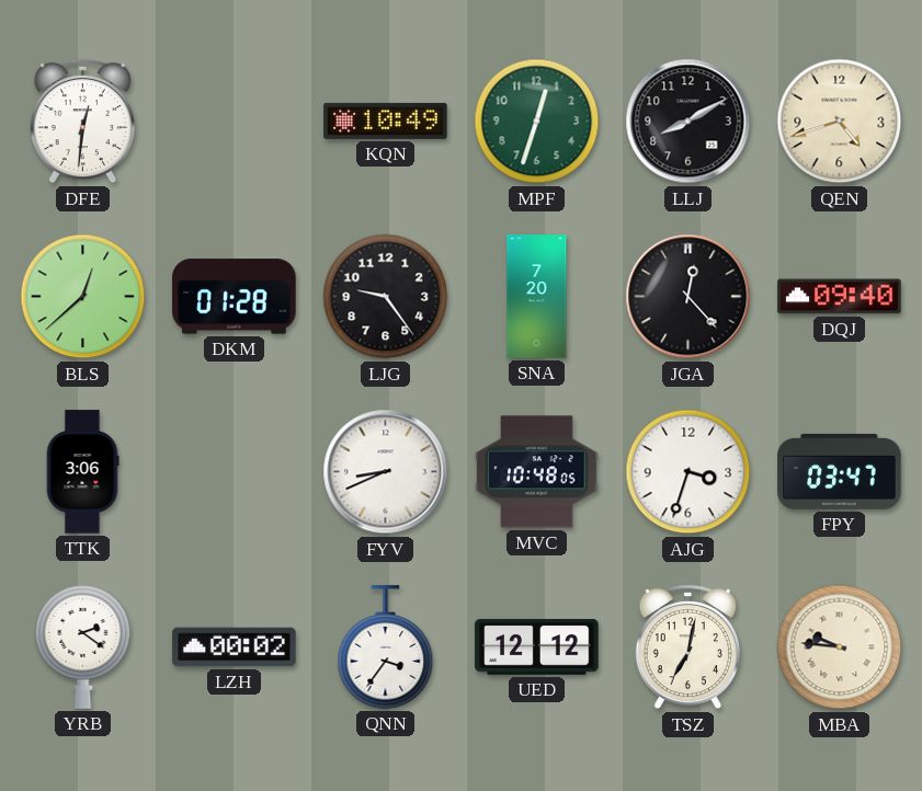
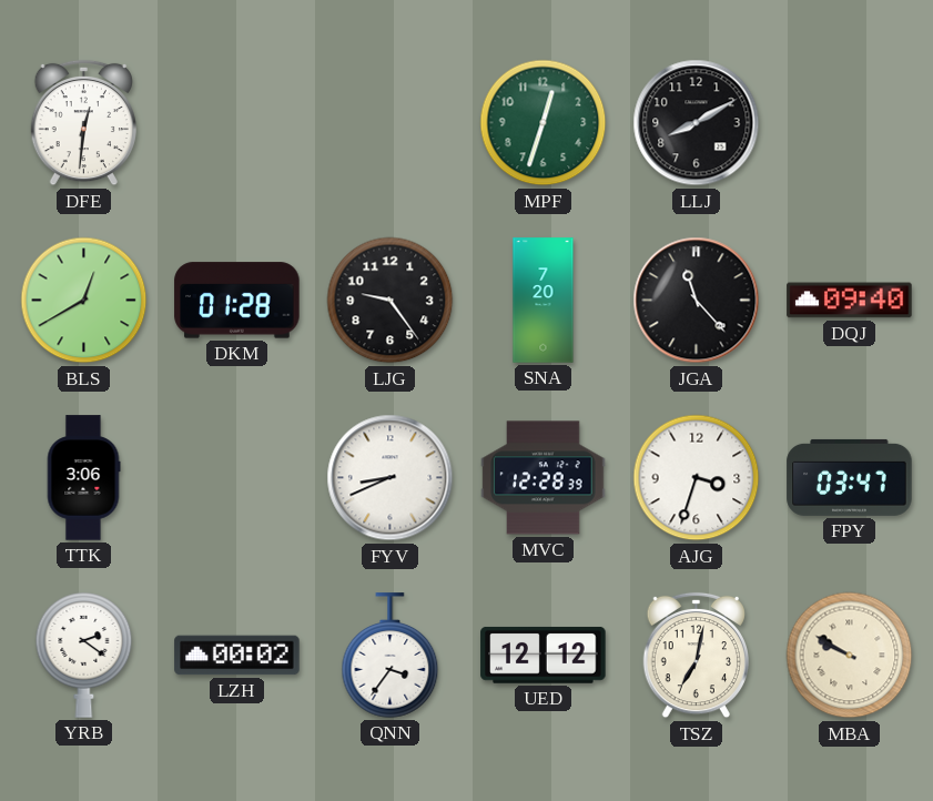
KQN: 10:49 -> none (386, 121)
QEN: 4:42 -> none (840, 122)
BLS: 12:38 -> 12:40 (84, 301)
JGA: 12:23 -> 11:23 (697, 301)
MVC: 10:48 -> 12:28 (544, 478)
MBA: 9:46 -> 9:50 (850, 656)
